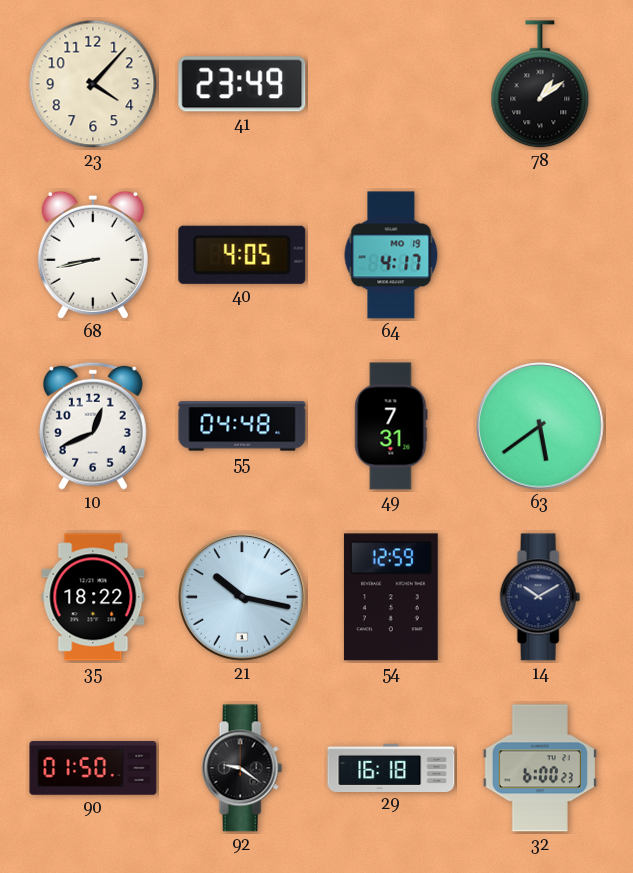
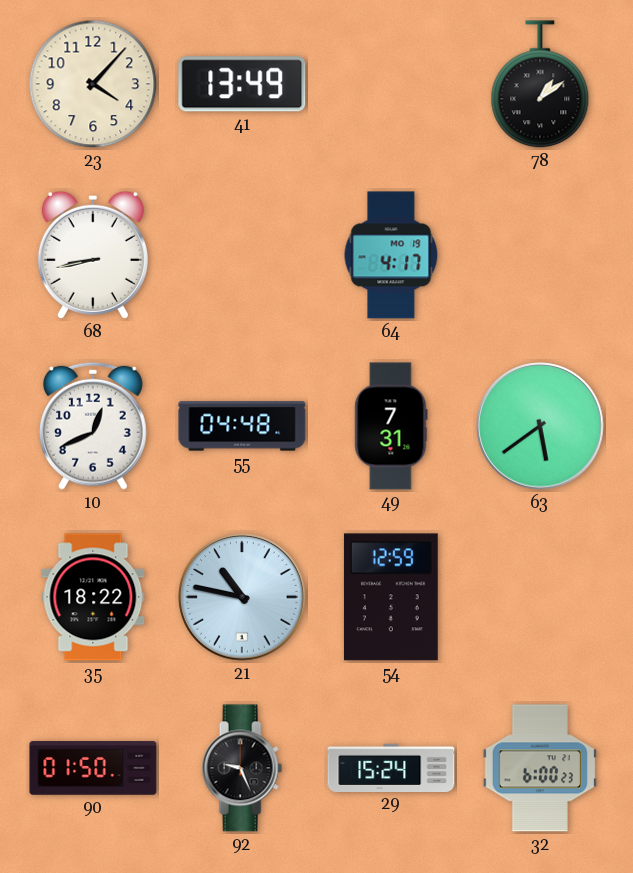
41: 23:49 -> 13:49 (242, 84)
40: 4:05 -> none (242, 255)
21: 10:17 -> 10:47 (242, 597)
14: 10:10 -> none (540, 597)
92: 9:21 -> 9:26 (242, 768)
29: 16:18 -> 15:24 (391, 767)
